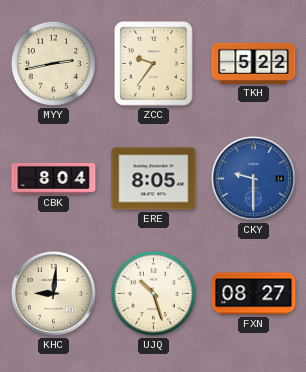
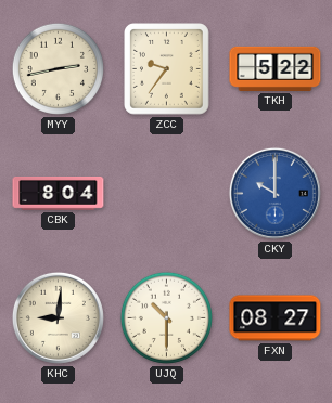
ERE: 8:05 -> none (154, 179)
CKY: 9:30 -> 10:00 (274, 193)
UJQ: 10:27 -> 10:30 (166, 317)
